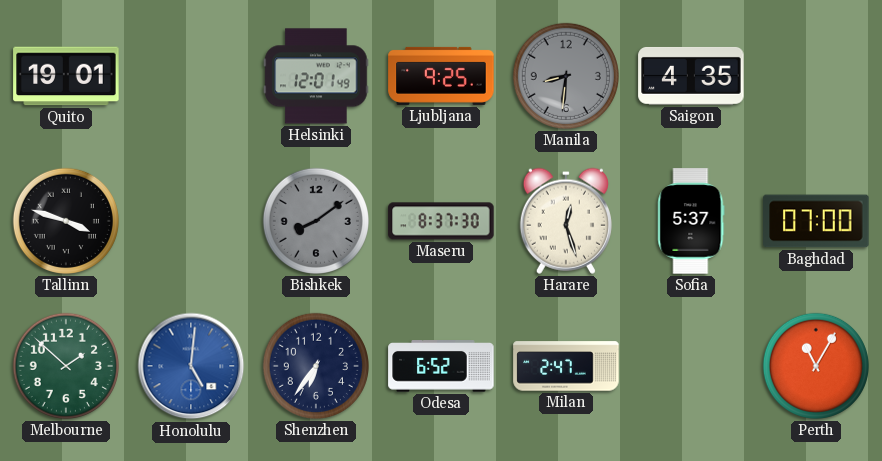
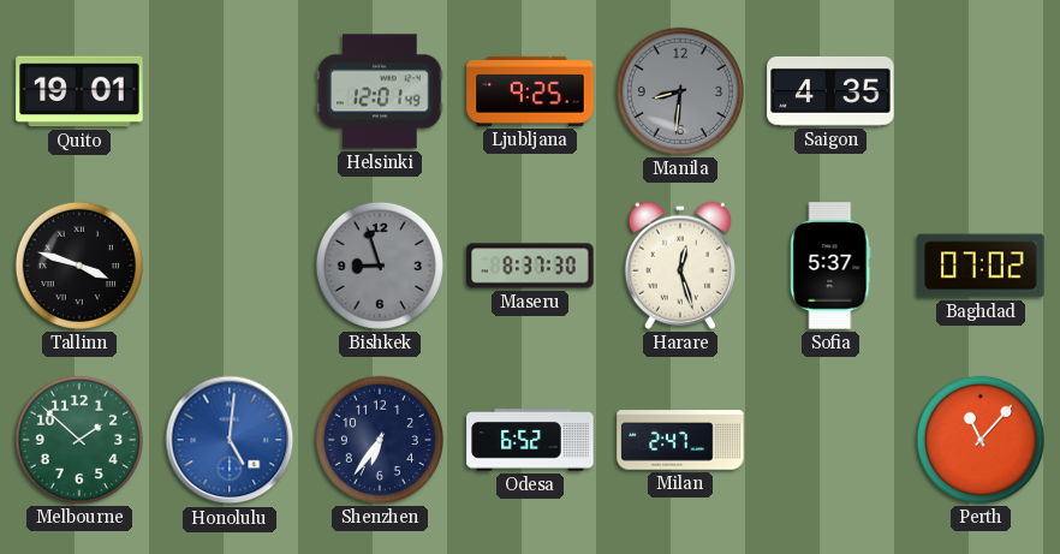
Bishkek: 8:09 -> 8:57 (380, 266)
Baghdad: 07:00 -> 07:02 (981, 266)
Perth: 11:05 -> 11:07 (981, 440)
